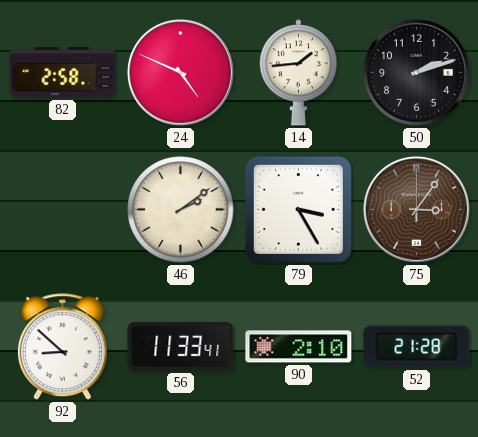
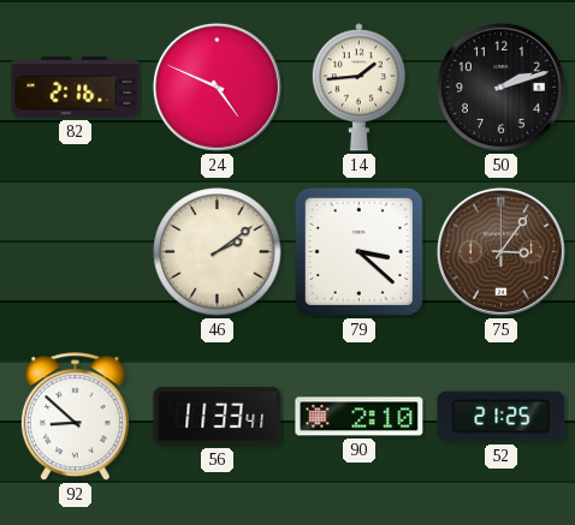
82: 2:58 -> 2:16 (76, 88)
79: 3:25 -> 3:22 (358, 251)
52: 21:28 -> 21:25 (502, 417)
